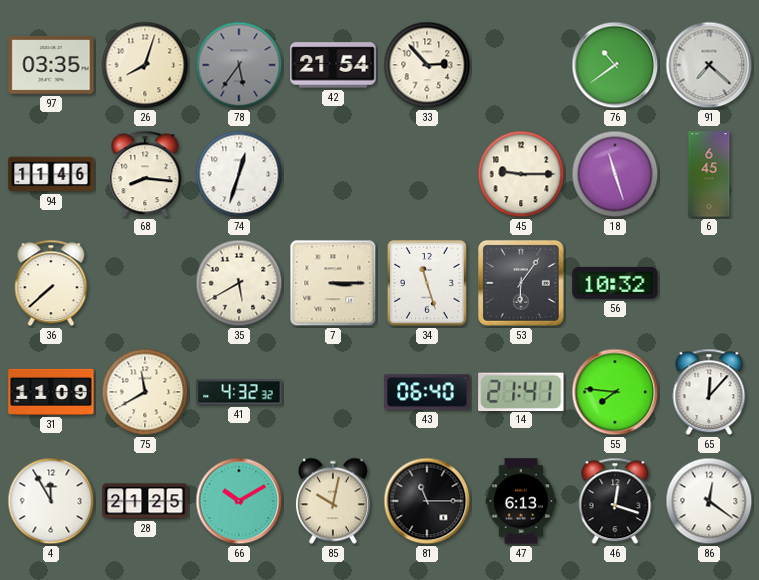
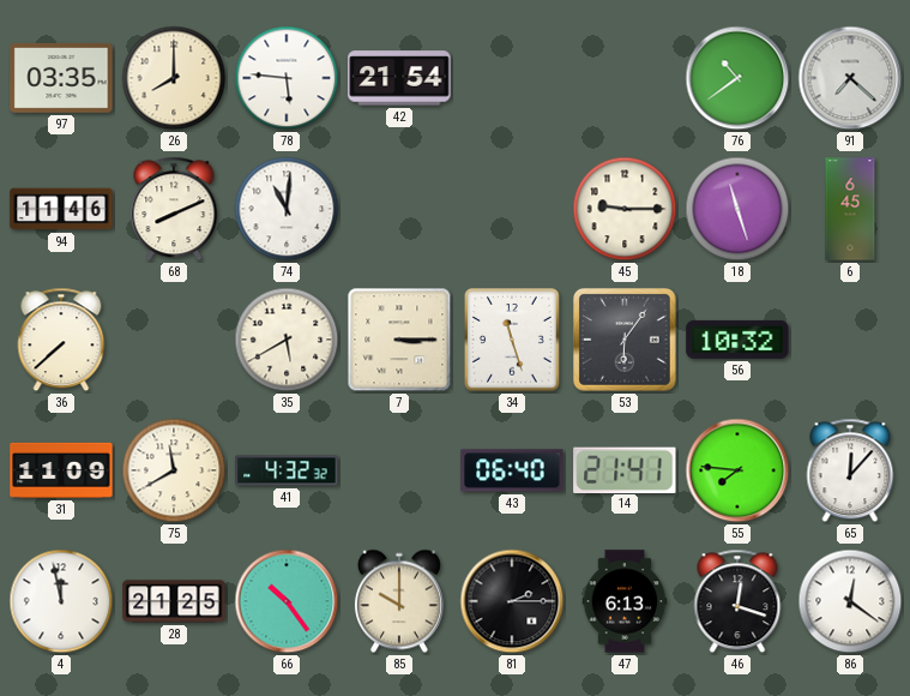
26: 8:03 -> 8:00 (174, 78)
78: 5:36 -> 5:46 (287, 78)
78 dial: grey -> white (287, 78)
33: 2:53 -> none (427, 65)
68: 8:16 -> 8:11 (174, 209)
74: 12:33 -> 11:01 (287, 209)
4: 11:55 -> 11:58 (61, 601)
66: 10:10 -> 10:24 (287, 601)
85: 10:02 -> 10:00 (399, 601)
81: 11:15 -> 2:15 (512, 601)
